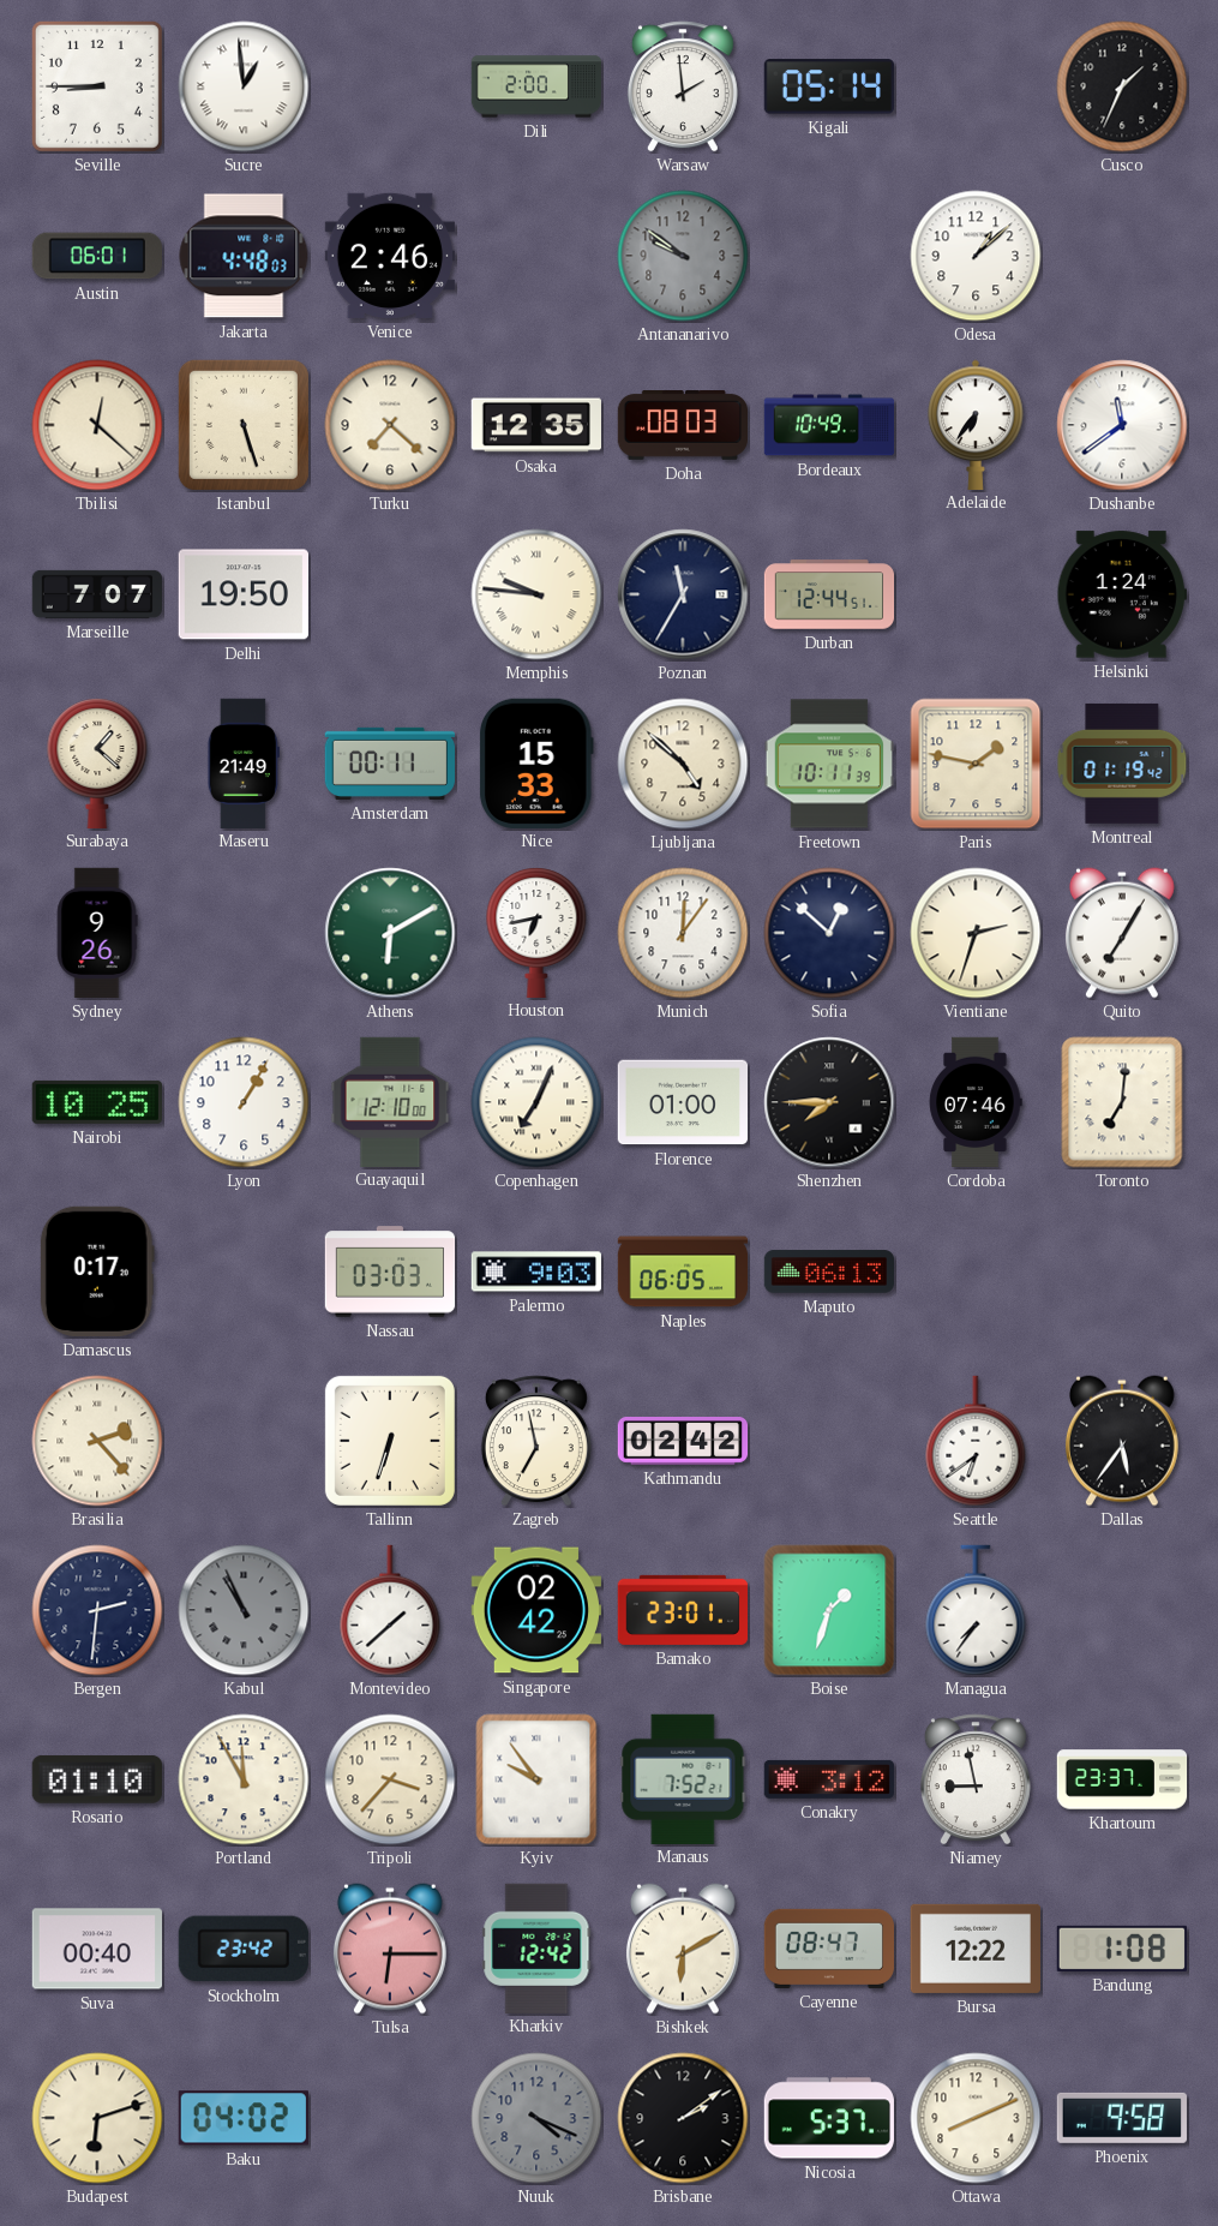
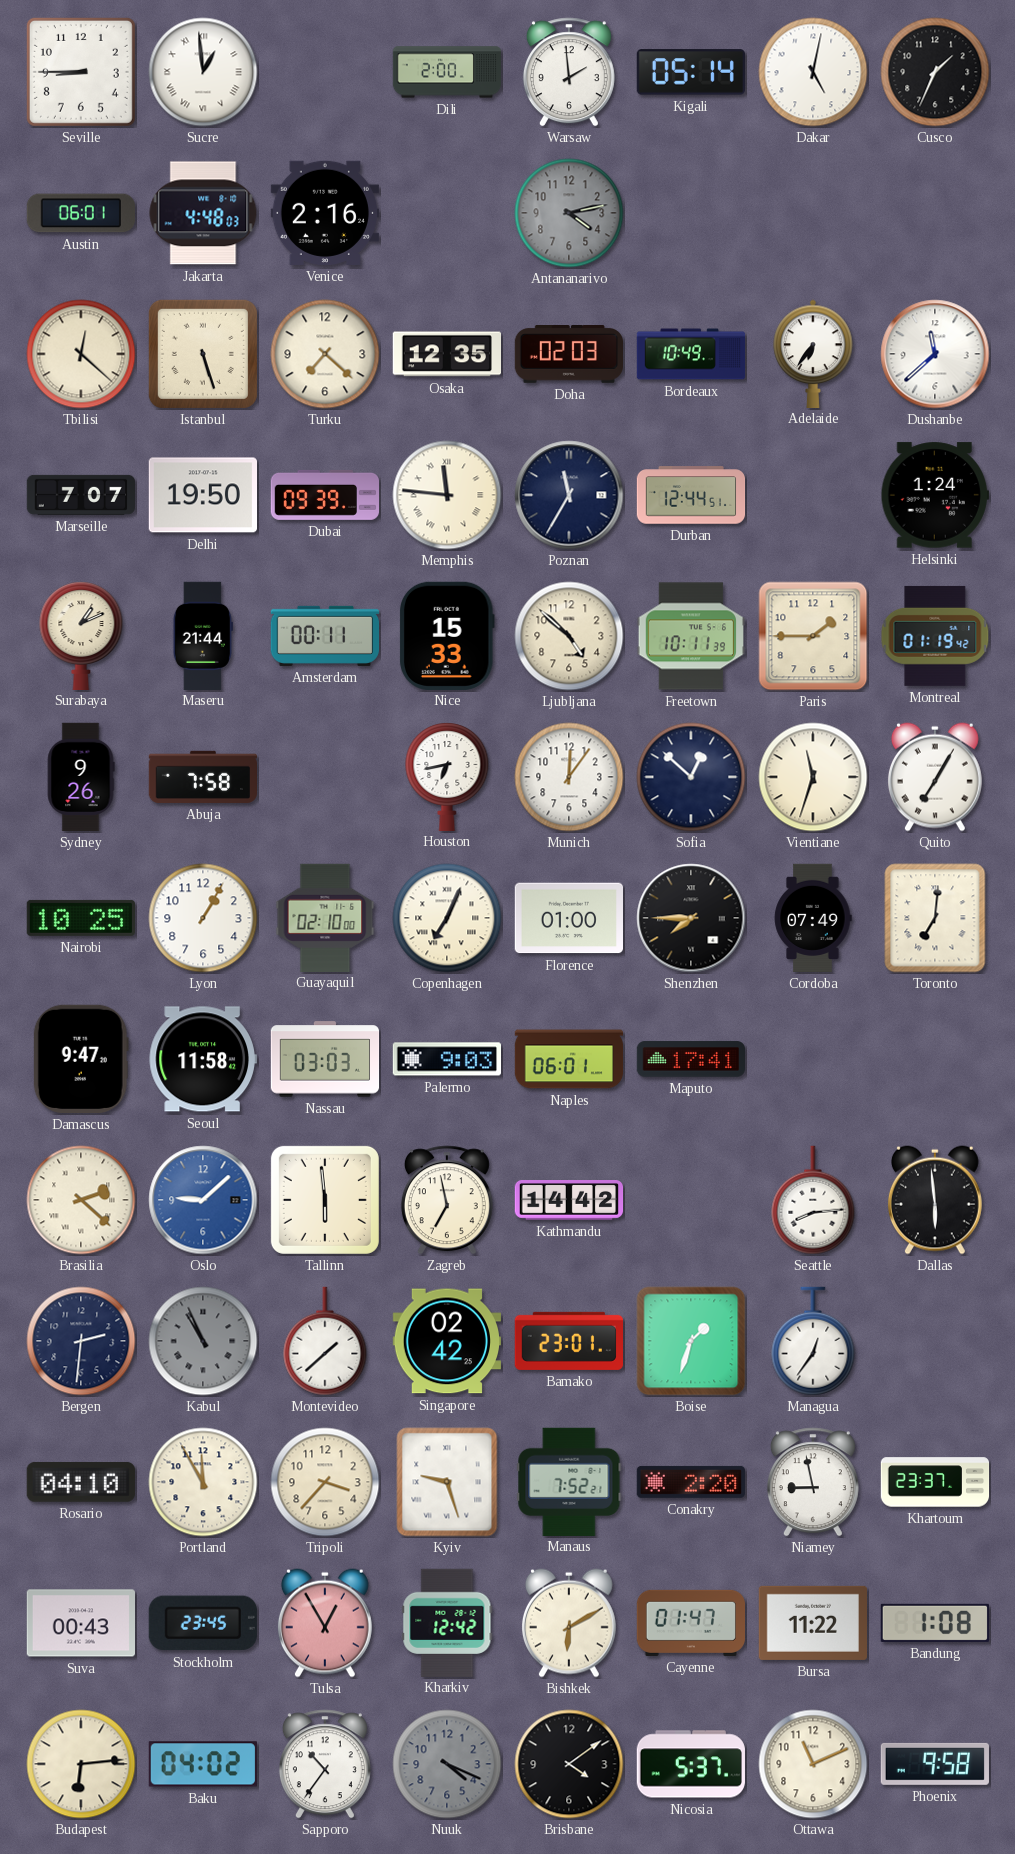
Dakar: none -> 5:02 (813, 72)
Venice: 2:46 -> 2:16 (324, 213)
Antananarivo: 9:51 -> 4:13 (569, 213)
Odesa: 1:08 -> none (976, 256)
Doha: 08:03 -> 02:03 (568, 355)
Dushanbe: 11:39 -> 11:38 (935, 354)
Dubai: none -> 09:39 (325, 495)
Memphis: 9:46 -> 11:46 (447, 495)
Surabaya: 1:22 -> 1:11 (81, 635)
Maseru: 21:49 -> 21:44 (203, 635)
Paris: 1:47 -> 1:45 (813, 636)
Abuja: none -> 7:58 (202, 777)
Athens: 6:10 -> none (390, 933)
Vientiane: 2:33 -> 11:33 (813, 777)
Guayaquil: 12:10 -> 02:10 (325, 917)
Cordoba: 07:46 -> 07:49 (813, 918)
Damascus: 0:17 -> 9:47 (81, 1059)
Seoul: none -> 11:58 (203, 1059)
Naples: 06:05 -> 06:01 (569, 1059)
Maputo: 06:13 -> 17:41 (690, 1059)
Brasilia: 2:23 -> 2:22 (81, 1200)
Oslo: none -> 9:08 (203, 1200)
Tallinn: 6:33 -> 5:59 (325, 1200)
Kathmandu: 02:42 -> 14:42 (569, 1201)
Seattle: 6:39 -> 8:14 (813, 1200)
Dallas: 5:36 -> 5:59 (935, 1200)
Managua: 7:36 -> 12:36 (813, 1341)
Rosario: 01:10 -> 04:10 (81, 1482)
Kyiv: 9:54 -> 9:27 (447, 1482)
Conakry: 3:12 -> 2:20 (691, 1482)
Suva: 00:40 -> 00:43 (80, 1623)
Stockholm: 23:42 -> 23:45 (203, 1623)
Tulsa: 6:15 -> 12:55 (325, 1623)
Cayenne: 08:47 -> 01:47 (690, 1623)
Bursa: 12:22 -> 11:22 (812, 1623)
Budapest: 6:12 -> 6:14 (81, 1764)
Sapporo: none -> 10:36 (325, 1764)
Brisbane: 2:09 -> 4:09 (569, 1764)
Ottawa: 8:11 -> 11:11 (813, 1764)
